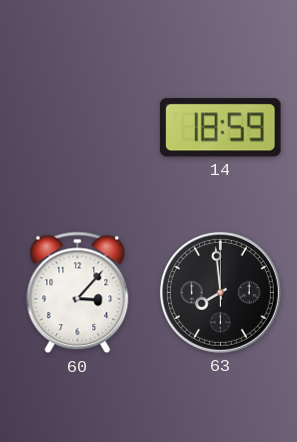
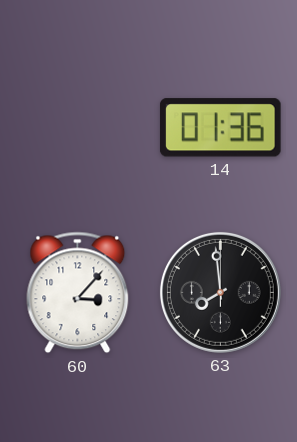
14: 18:59 -> 01:36 (220, 128)
